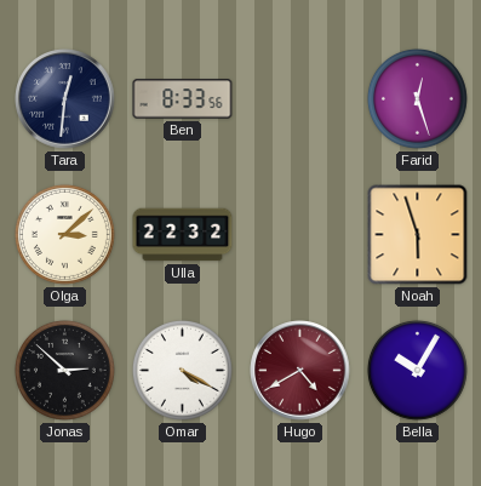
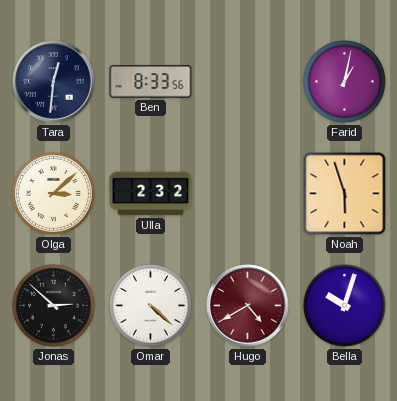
Farid: 12:27 -> 1:02 (344, 81)
Ulla: 22:32 -> 2:32 (151, 194)
Omar: 4:20 -> 4:22 (150, 305)
Bella: 10:05 -> 10:03 (344, 305)
